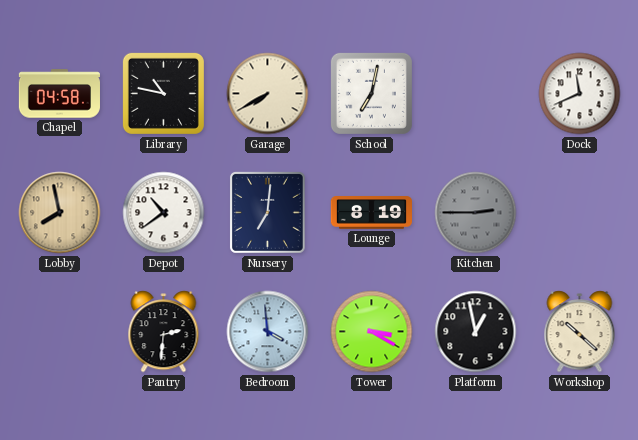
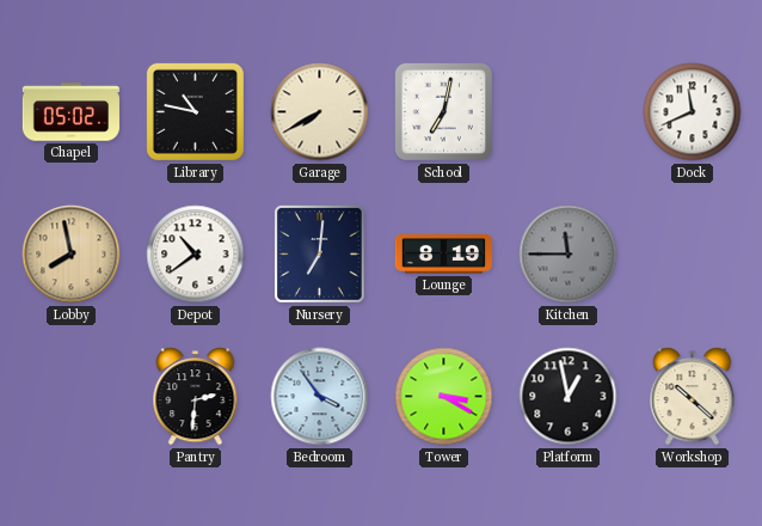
Chapel: 04:58 -> 05:02 (70, 112)
Kitchen: 2:45 -> 11:45 (569, 255)
Bedroom: 3:59 -> 3:54 (320, 397)
